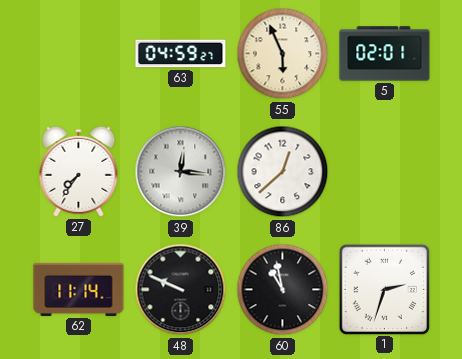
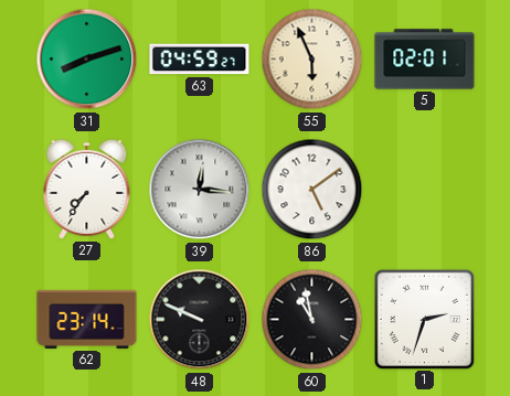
31: none -> 8:12 (87, 60)
86: 12:38 -> 5:09 (312, 190)
62: 11:14 -> 23:14 (87, 319)
